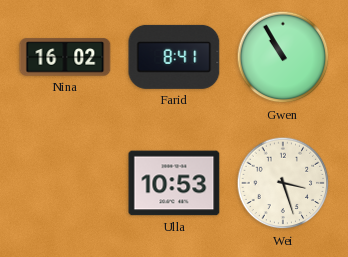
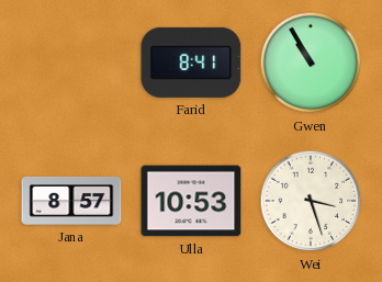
Nina: 16:02 -> none (65, 57)
Jana: none -> 8:57 (71, 201)
